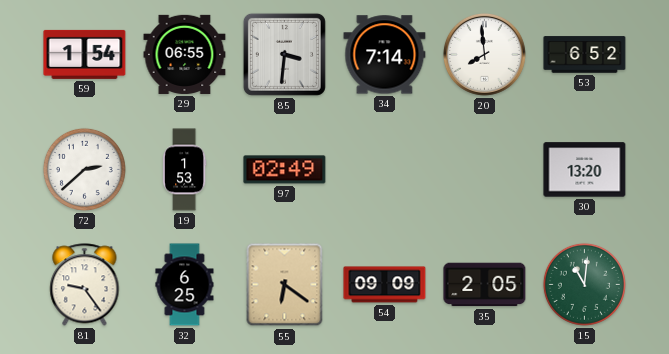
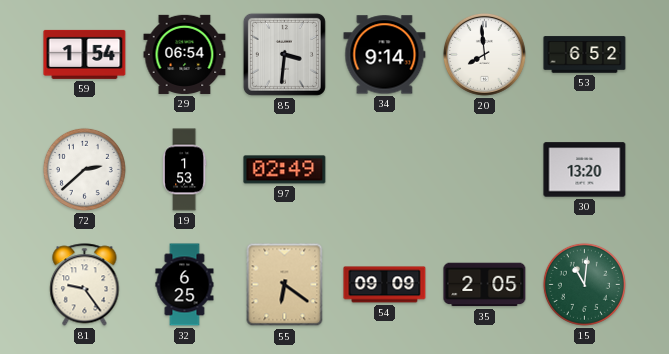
29: 06:55 -> 06:54 (185, 54)
34: 7:14 -> 9:14 (385, 55)
